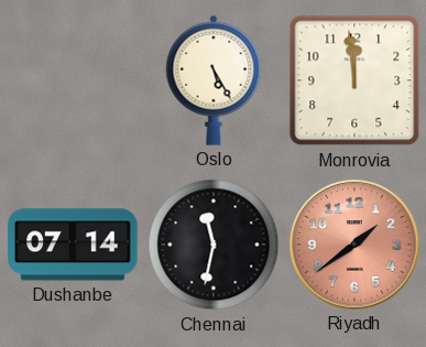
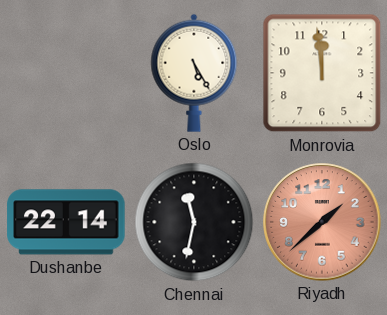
Dushanbe: 07:14 -> 22:14 (66, 222)
Riyadh: 1:39 -> 1:38 (322, 222)
